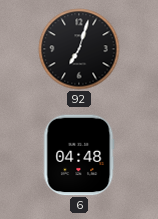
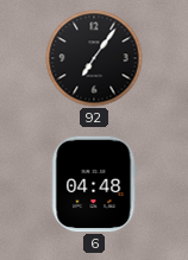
92: 7:03 -> 7:06 (94, 58)
